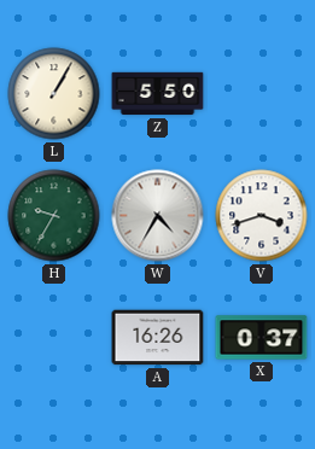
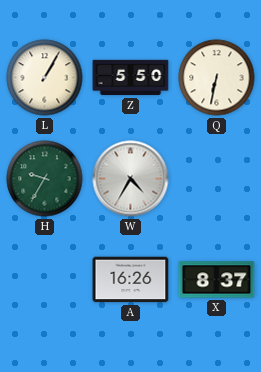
Q: none -> 6:32 (217, 78)
V: 3:42 -> none (262, 216)
X: 0:37 -> 8:37 (217, 280)
